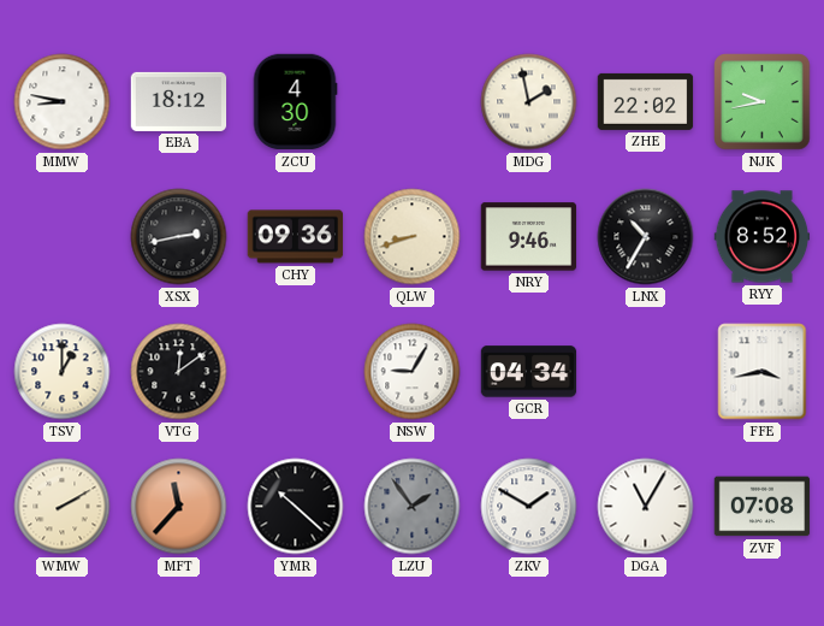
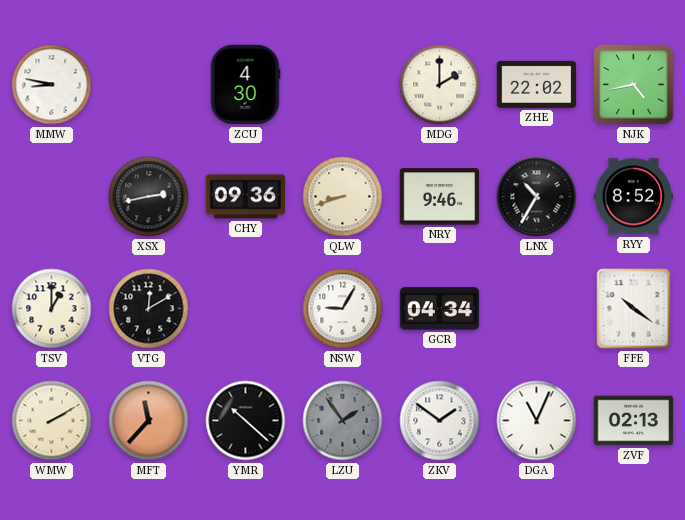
EBA: 18:12 -> none (179, 101)
MDG: 1:58 -> 2:00 (440, 85)
NJK: 9:43 -> 4:43 (634, 85)
VTG: 12:09 -> 12:10 (149, 309)
FFE: 3:43 -> 10:21 (634, 309)
ZKV: 1:50 -> 1:51 (440, 421)
DGA: 11:05 -> 11:04 (537, 421)
ZVF: 07:08 -> 02:13 (634, 421)
